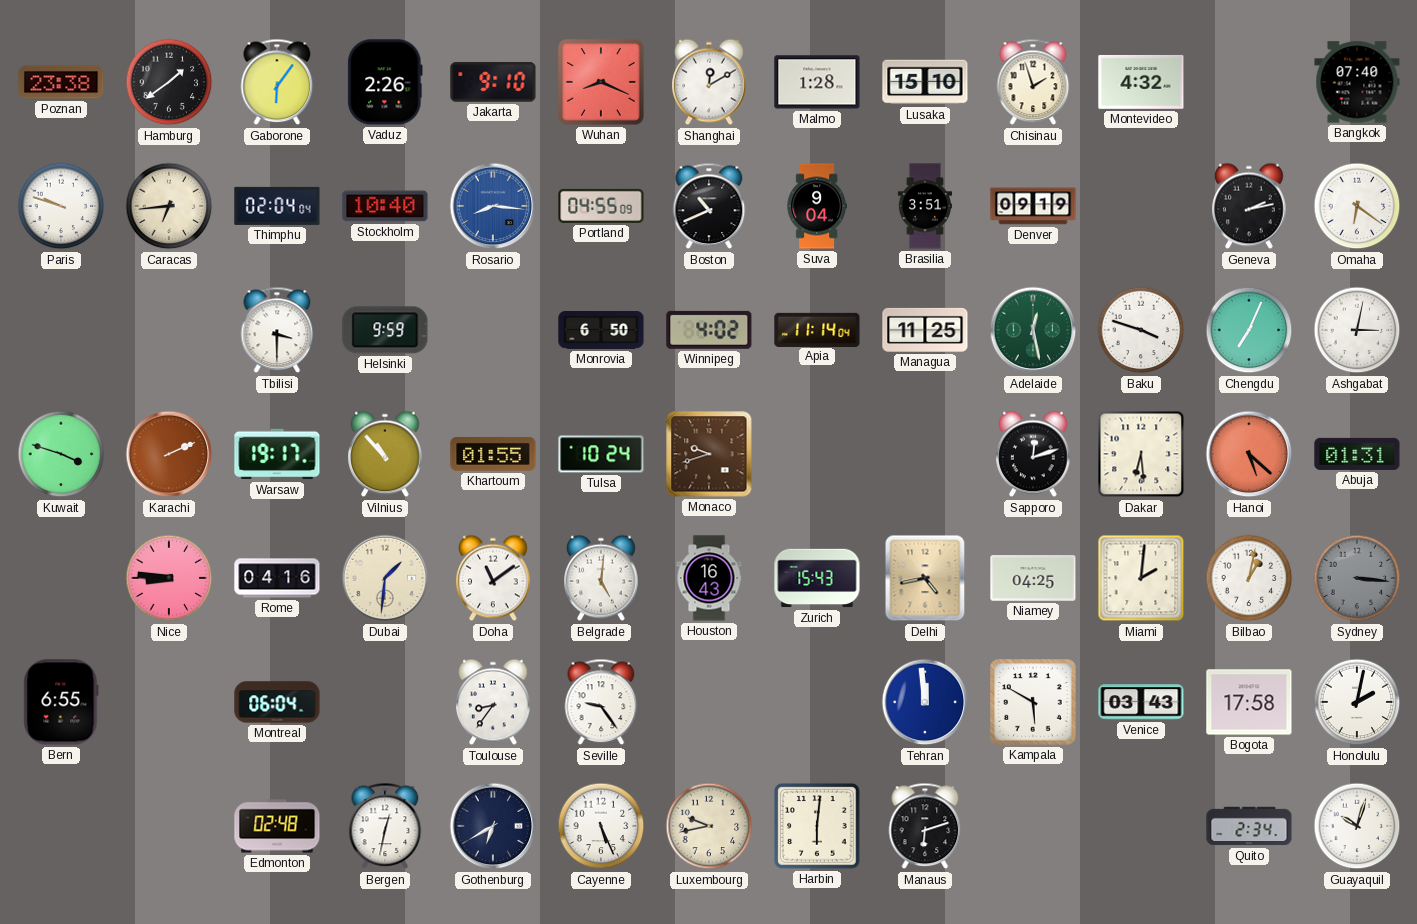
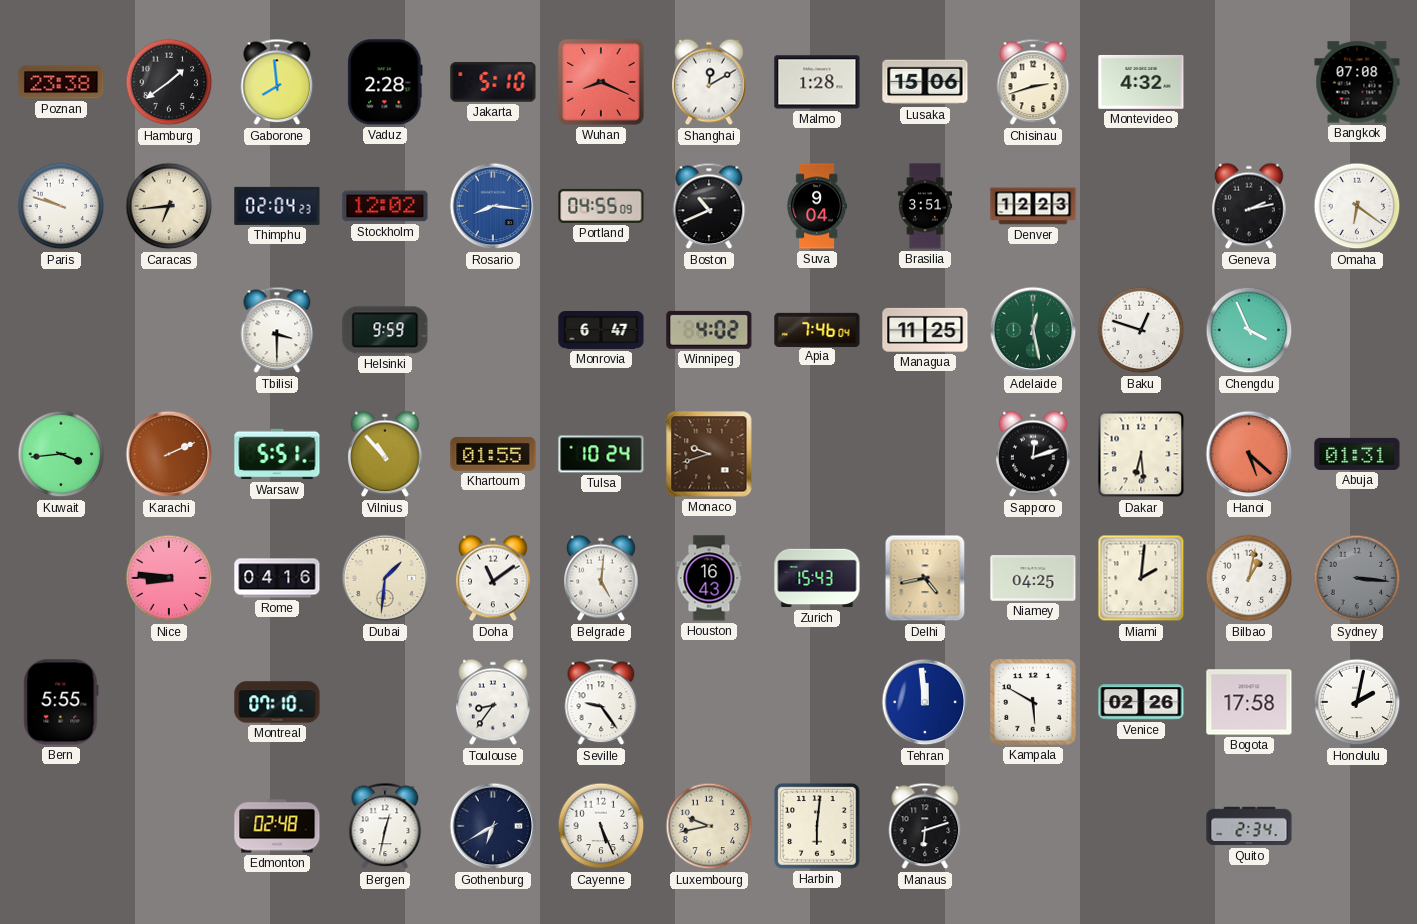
Gaborone: 6:06 -> 7:59 (277, 82)
Vaduz: 2:26 -> 2:28 (385, 82)
Jakarta: 9:10 -> 5:10 (493, 82)
Lusaka: 15:10 -> 15:06 (925, 82)
Chisinau: 1:57 -> 2:42 (1033, 82)
Bangkok: 07:40 -> 07:08 (1357, 82)
Thimphu: 02:04:04 -> 02:04:23 (277, 206)
Stockholm: 10:40 -> 12:02 (385, 206)
Denver: 09:19 -> 12:23 (1033, 206)
Monrovia: 6:50 -> 6:47 (601, 331)
Apia: 11:14 -> 7:46 (817, 329)
Baku: 3:48 -> 12:48 (1141, 330)
Chengdu: 7:04 -> 3:56 (1249, 330)
Ashgabat: 3:02 -> none (1357, 330)
Kuwait: 3:48 -> 3:44 (61, 454)
Warsaw: 19:17 -> 5:51 (277, 454)
Bern: 6:55 -> 5:55 (61, 702)
Montreal: 06:04 -> 07:10 (277, 702)
Venice: 03:43 -> 02:26 (1141, 702)
Guayaquil: 10:03 -> none (1357, 826)
